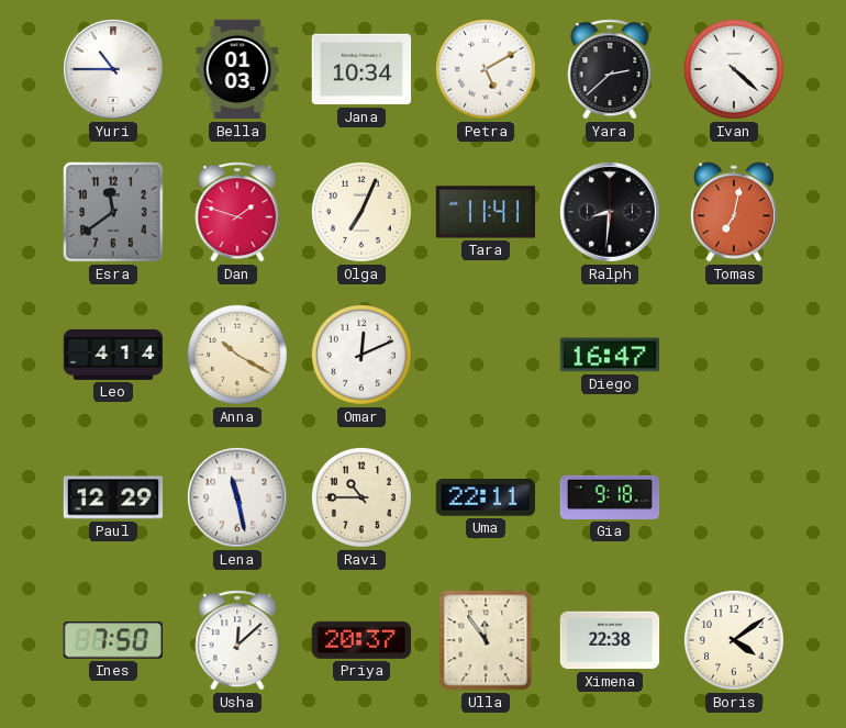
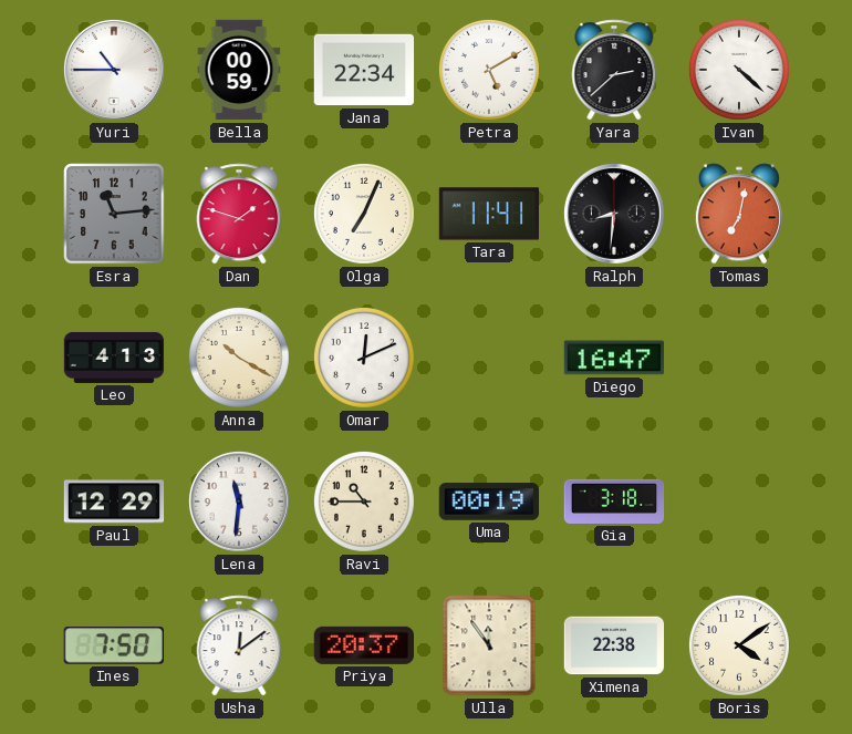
Bella: 01:03 -> 00:59 (239, 70)
Jana: 10:34 -> 22:34 (364, 70)
Esra: 11:39 -> 11:14 (114, 214)
Leo: 4:14 -> 4:13 (114, 358)
Lena: 11:28 -> 11:31 (239, 502)
Uma: 22:11 -> 00:19 (488, 502)
Gia: 9:18 -> 3:18 (614, 502)
Usha: 12:08 -> 12:09 (239, 645)
